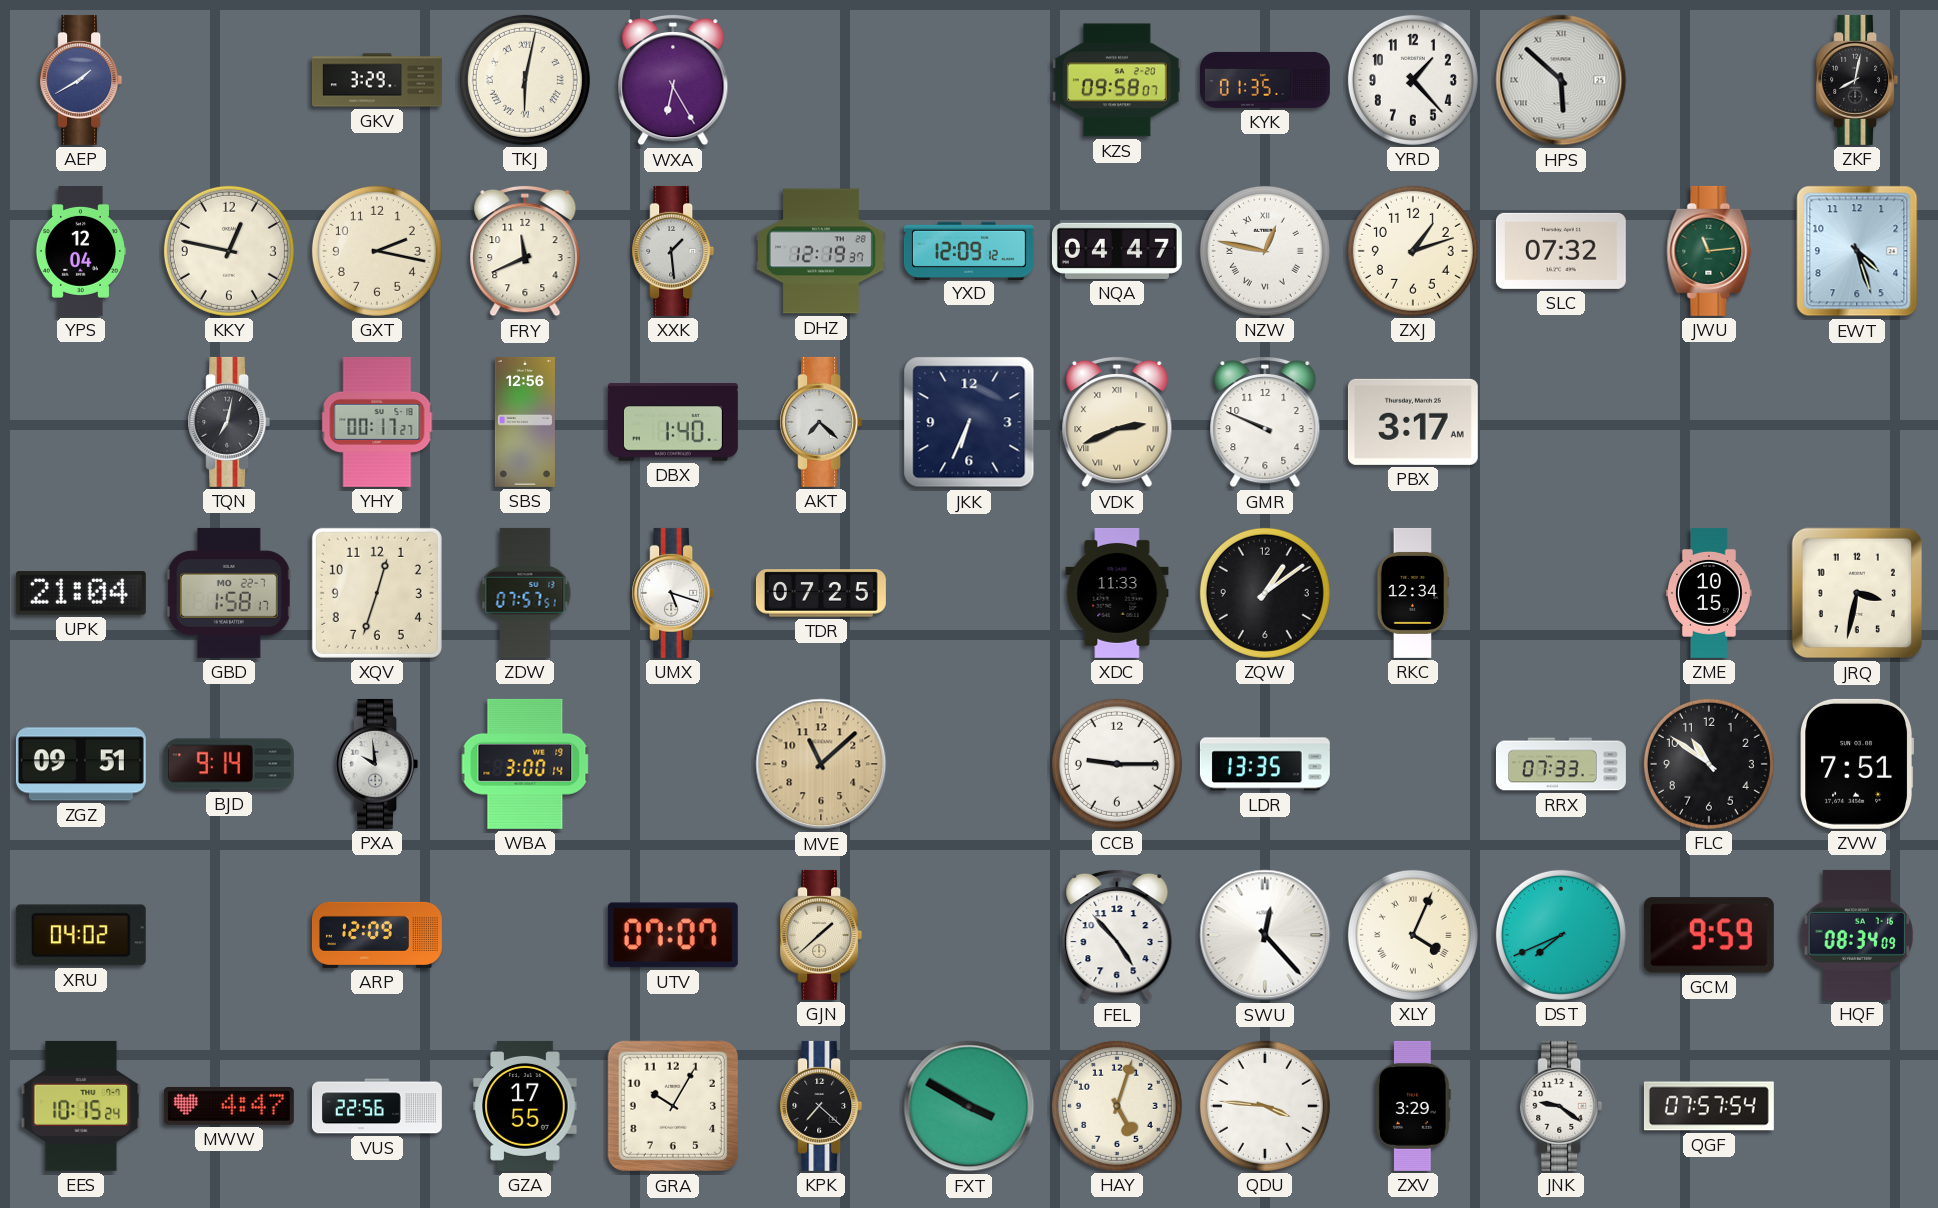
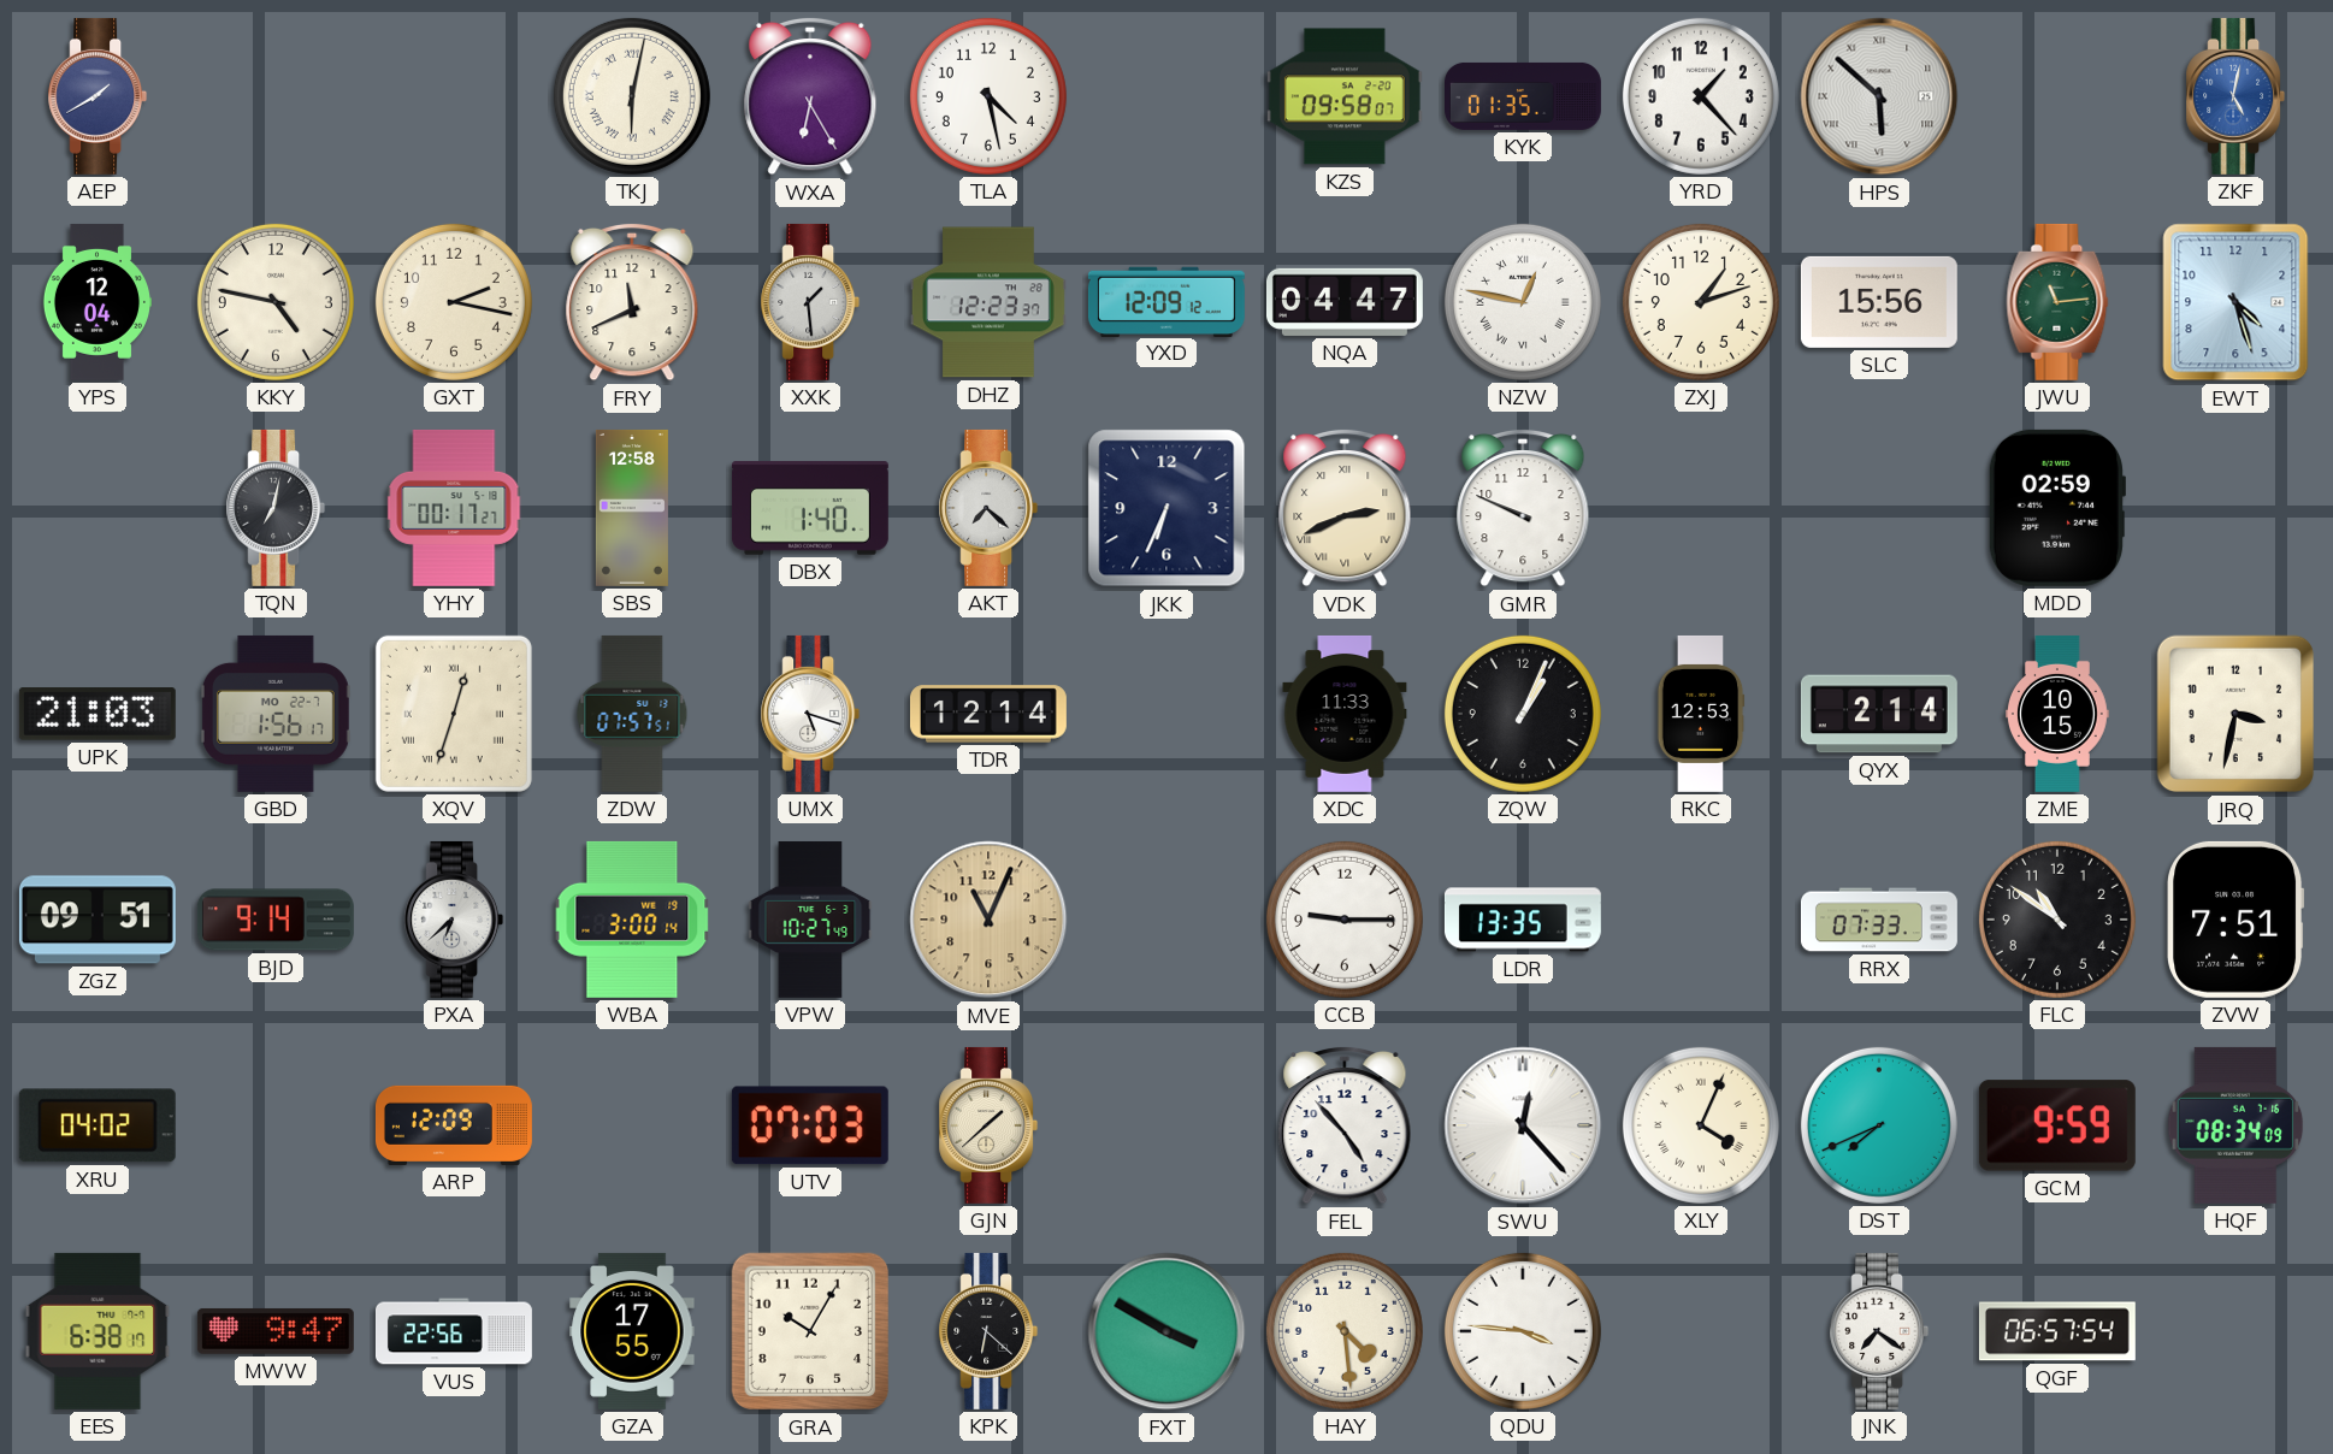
GKV: 3:29 -> none (377, 80)
TLA: none -> 4:28 (988, 96)
ZKF: 8:02 -> 5:02 (2235, 96)
ZKF dial: black -> blue (2235, 96)
KKY: 12:47 -> 4:47 (276, 302)
DHZ: 12:19 -> 12:23 (988, 302)
SLC: 07:32 -> 15:56 (1879, 302)
SBS: 12:56 -> 12:58 (632, 508)
PBX: 3:17 -> none (1413, 422)
MDD: none -> 02:59 (2056, 508)
UPK: 21:04 -> 21:03 (98, 714)
GBD: 1:58 -> 1:56 (276, 714)
XQV numerals: Arabic -> Roman (454, 714)
TDR: 07:25 -> 12:14 (988, 714)
ZQW: 1:09 -> 1:04 (1523, 714)
RKC: 12:34 -> 12:53 (1701, 714)
QYX: none -> 2:14 (1879, 714)
PXA: 9:59 -> 6:38 (454, 920)
VPW: none -> 10:27 (810, 920)
MVE: 11:08 -> 11:04 (988, 920)
UTV: 07:07 -> 07:03 (810, 1125)
EES: 10:15 -> 6:38 (98, 1331)
MWW: 4:47 -> 9:47 (276, 1331)
KPK: 7:22 -> 6:22 (988, 1331)
HAY: 5:03 -> 4:29 (1345, 1331)
ZXV: 3:29 -> none (1413, 1106)
JNK: 9:21 -> 7:21 (1879, 1331)
QGF: 07:57 -> 06:57 (2057, 1331)
